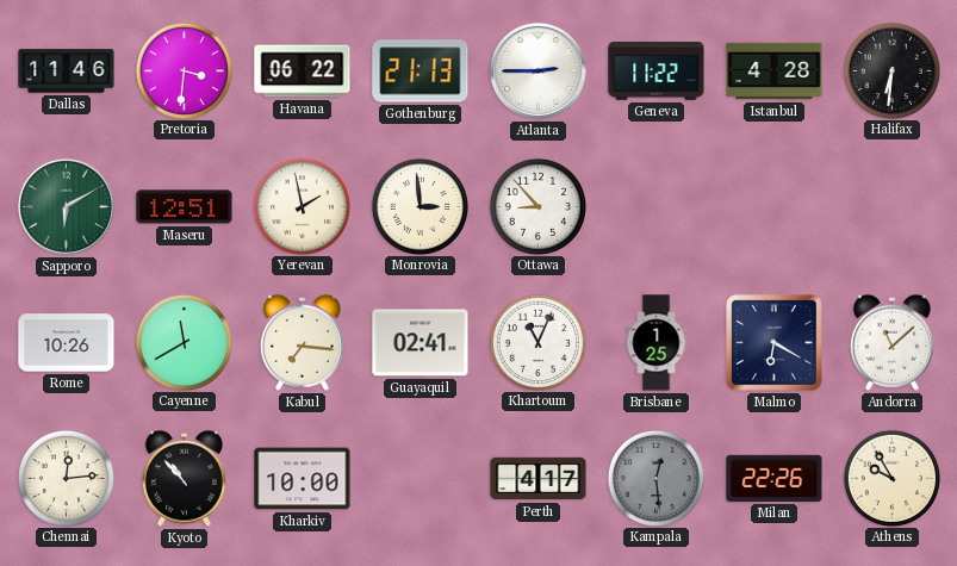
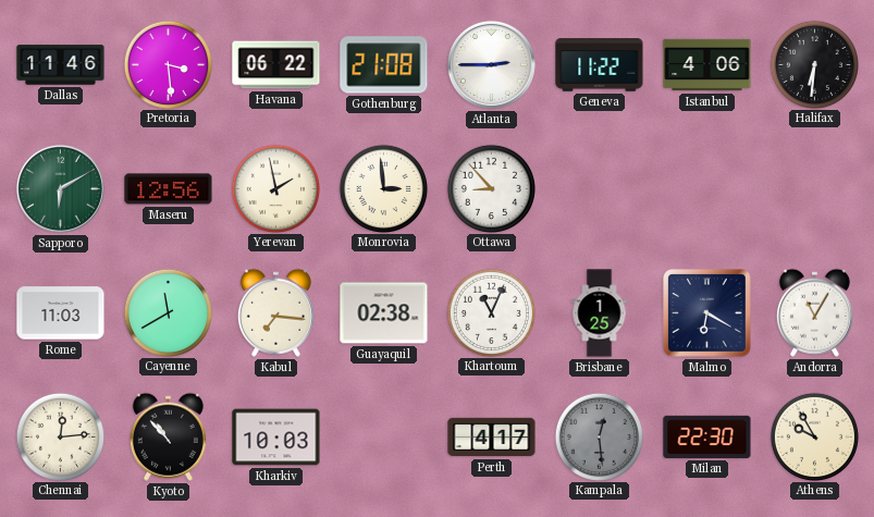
Pretoria: 3:31 -> 3:29 (168, 64)
Gothenburg: 21:13 -> 21:08 (384, 65)
Istanbul: 4:28 -> 4:06 (707, 65)
Maseru: 12:51 -> 12:56 (169, 189)
Rome: 10:26 -> 11:03 (61, 313)
Guayaquil: 02:41 -> 02:38 (384, 313)
Andorra: 11:08 -> 11:05 (814, 312)
Kharkiv: 10:00 -> 10:03 (276, 438)
Milan: 22:26 -> 22:30 (707, 436)
